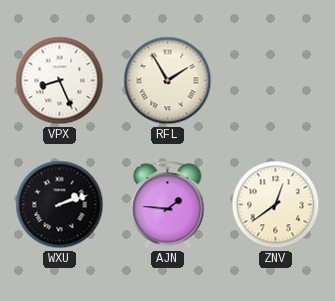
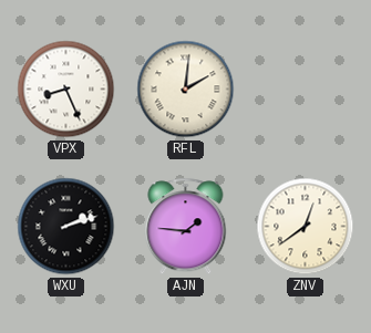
RFL: 1:55 -> 2:01 (186, 90)
